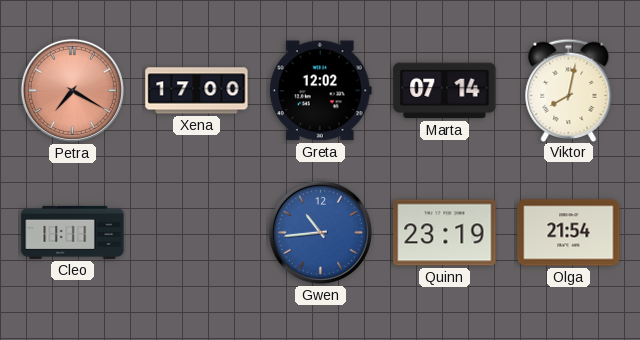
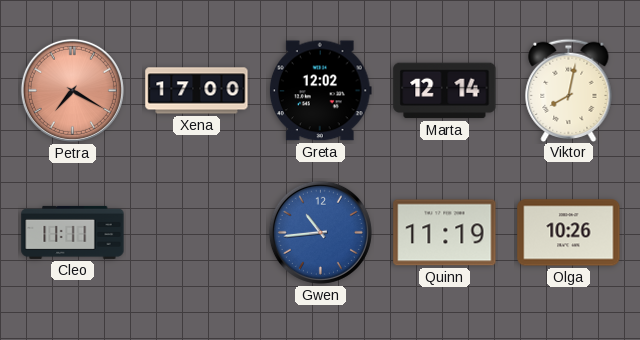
Marta: 07:14 -> 12:14 (445, 91)
Quinn: 23:19 -> 11:19 (445, 233)
Olga: 21:54 -> 10:26 (569, 233)
